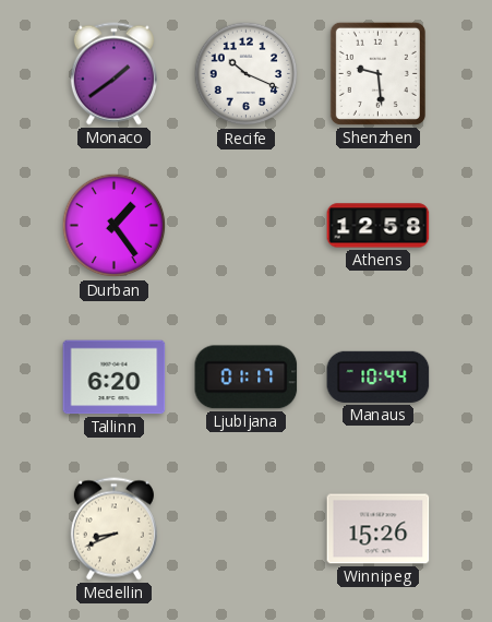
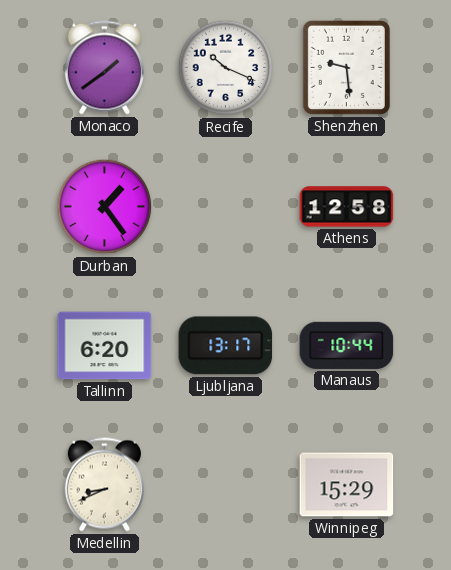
Ljubljana: 01:17 -> 13:17 (226, 346)
Winnipeg: 15:26 -> 15:29 (347, 485)
